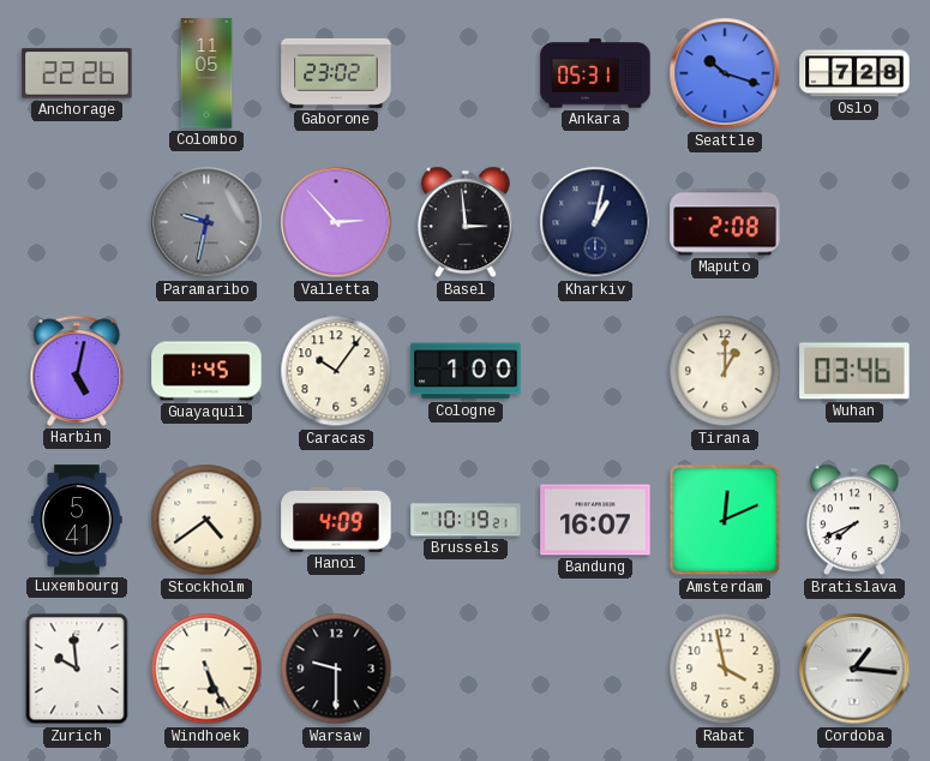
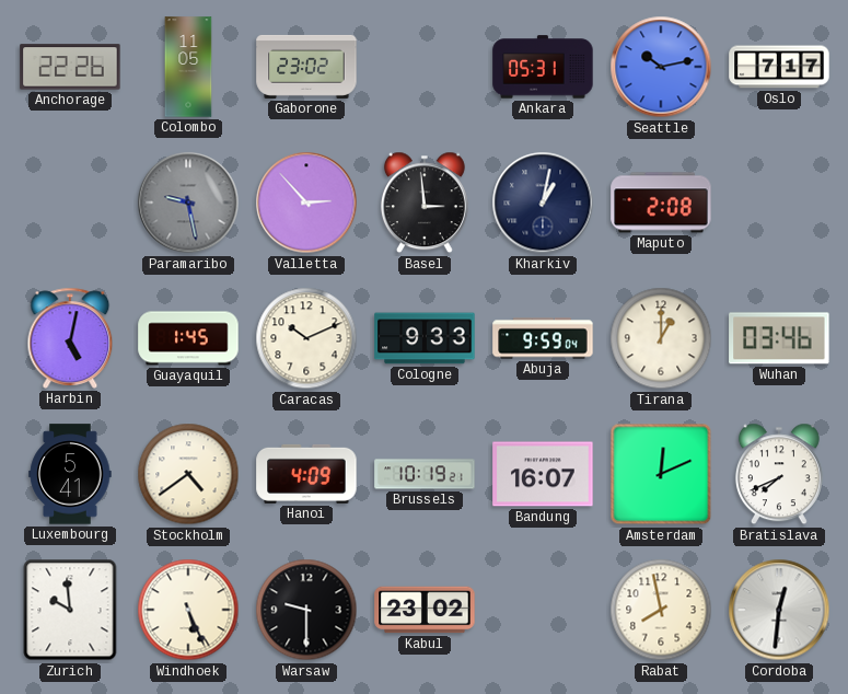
Seattle: 10:18 -> 10:13 (661, 67)
Oslo: 7:28 -> 7:17 (779, 67)
Paramaribo: 9:32 -> 9:28 (188, 203)
Caracas: 10:06 -> 10:11 (306, 338)
Cologne: 1:00 -> 9:33 (425, 338)
Abuja: none -> 9:59 (543, 338)
Kabul: none -> 23:02 (425, 610)
Rabat: 3:58 -> 7:58 (661, 610)
Cordoba: 1:16 -> 12:31 (779, 610)
